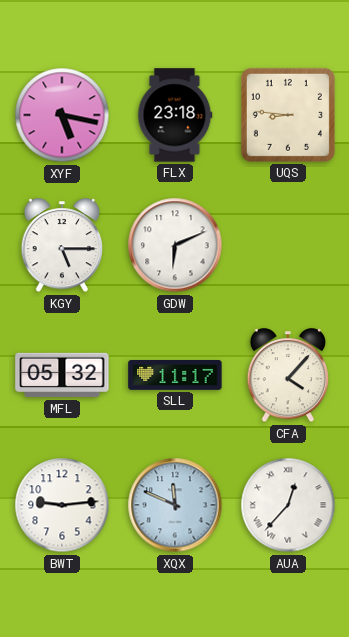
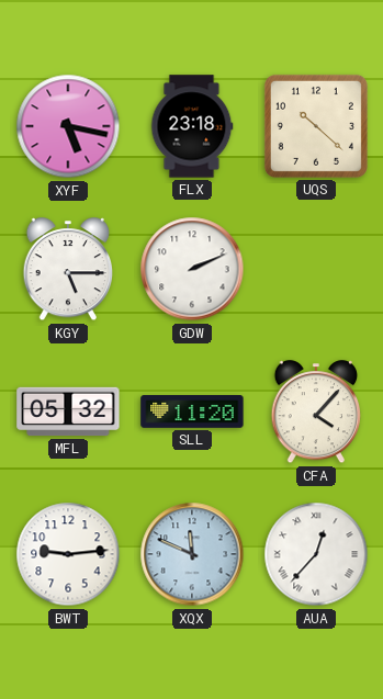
UQS: 8:46 -> 10:22 (316, 126)
GDW: 6:11 -> 2:11 (192, 269)
SLL: 11:17 -> 11:20 (192, 413)
